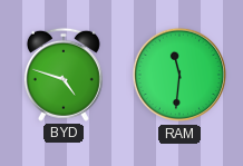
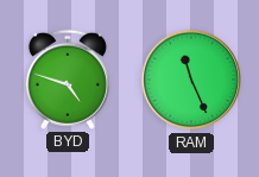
RAM: 11:31 -> 11:26 (191, 80)
